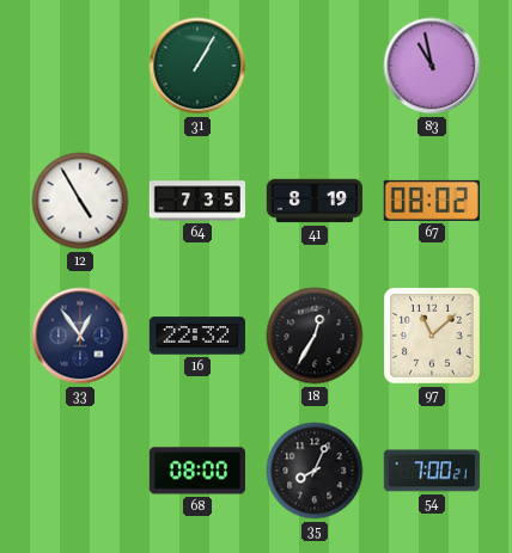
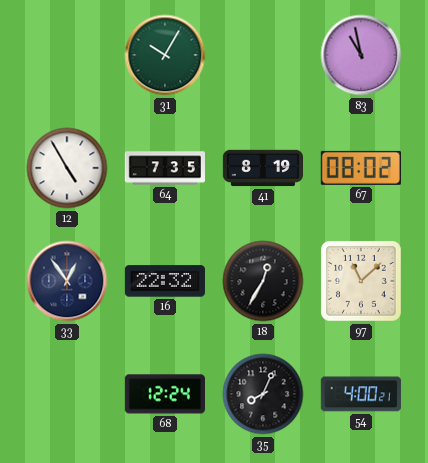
31: 1:05 -> 10:05 (165, 55)
68: 08:00 -> 12:24 (165, 394)
54: 7:00 -> 4:00 (361, 394)
